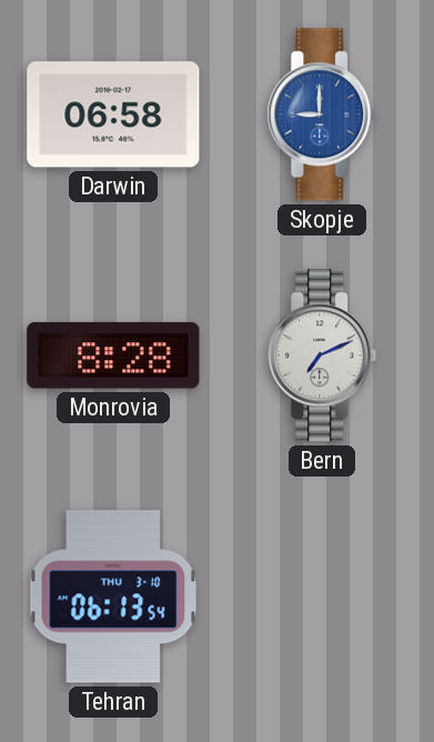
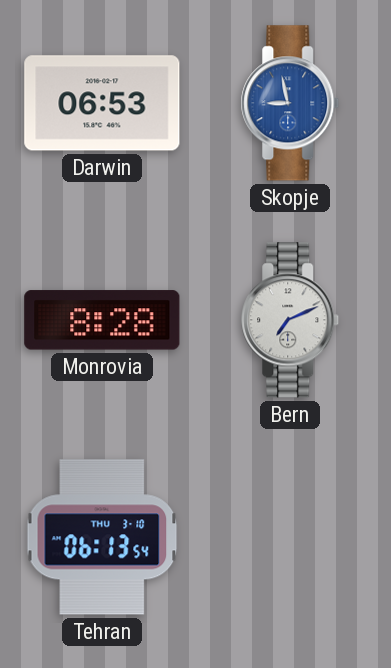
Darwin: 06:58 -> 06:53 (102, 103)
Skopje: 9:00 -> 8:58 (290, 103)
